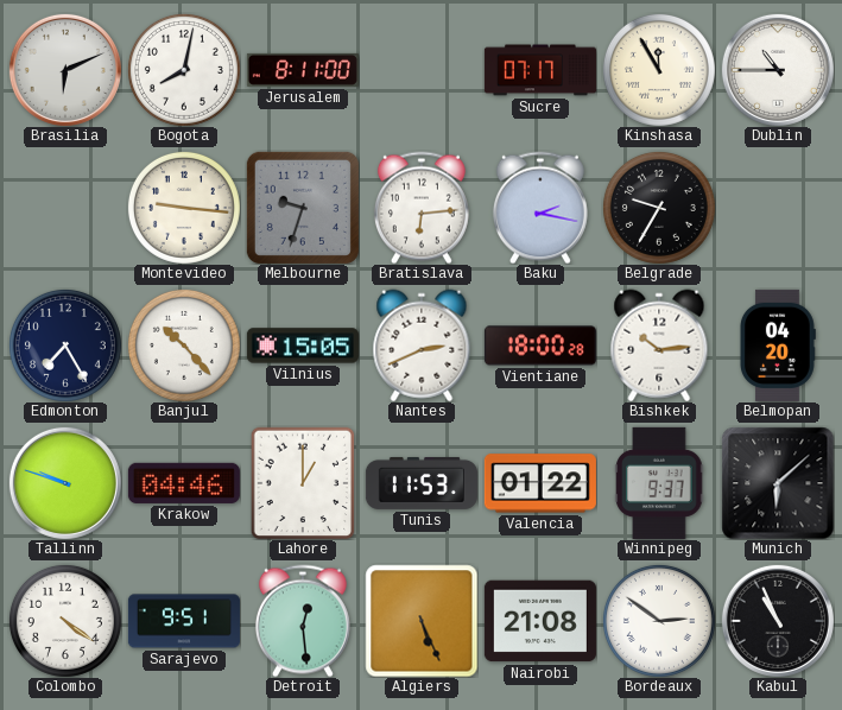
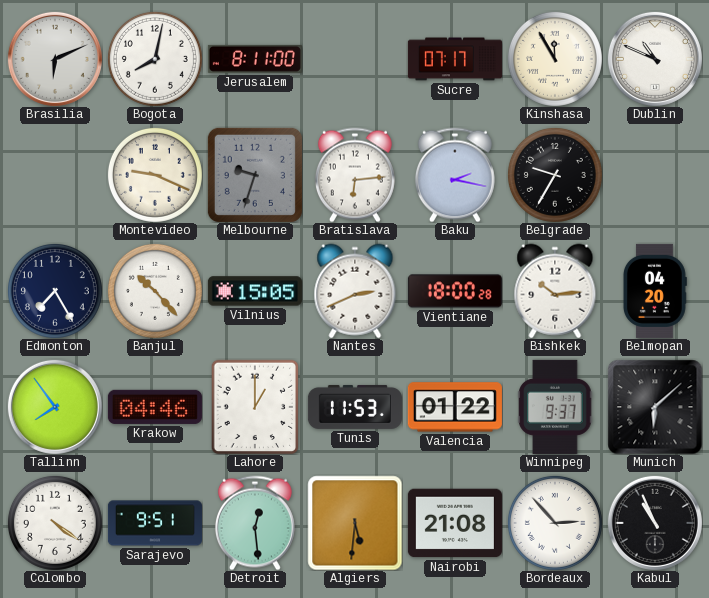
Dublin: 10:45 -> 10:49 (655, 59)
Montevideo: 9:16 -> 9:19 (155, 175)
Tallinn: 9:48 -> 7:54 (55, 407)
Algiers: 5:26 -> 5:31 (355, 523)
Bordeaux: 2:51 -> 2:53 (555, 523)
